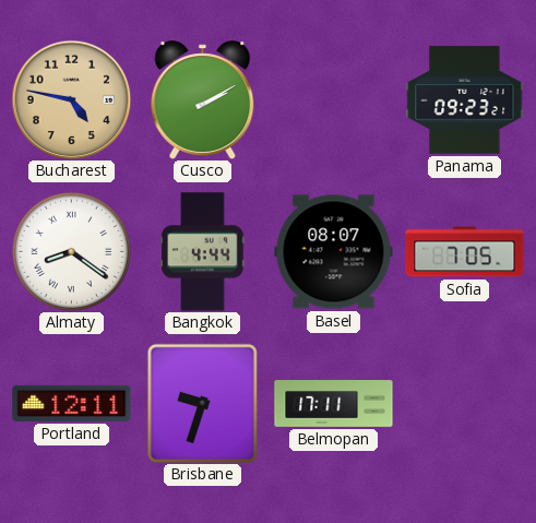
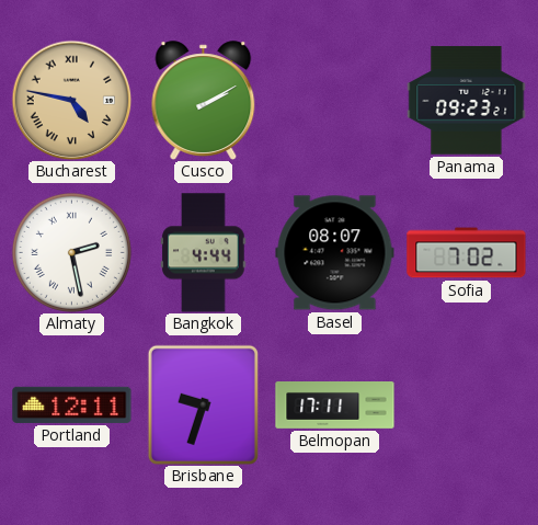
Bucharest numerals: Arabic -> Roman (71, 100)
Almaty: 8:21 -> 2:28 (71, 252)
Sofia: 7:05 -> 7:02 (467, 253)
